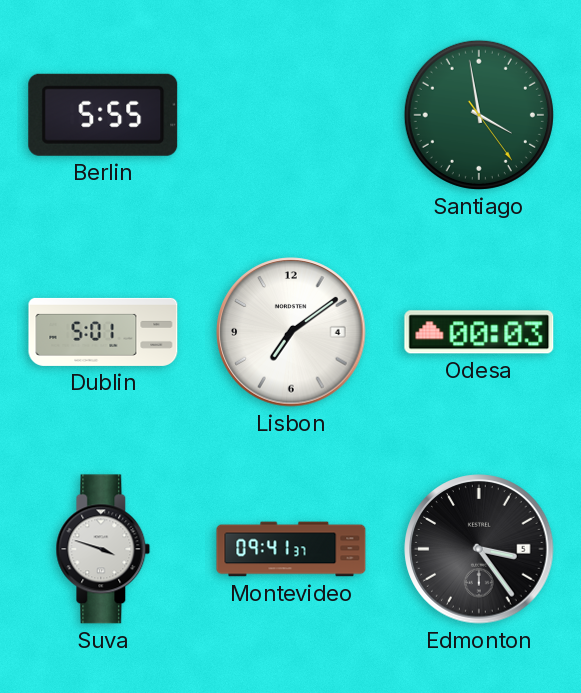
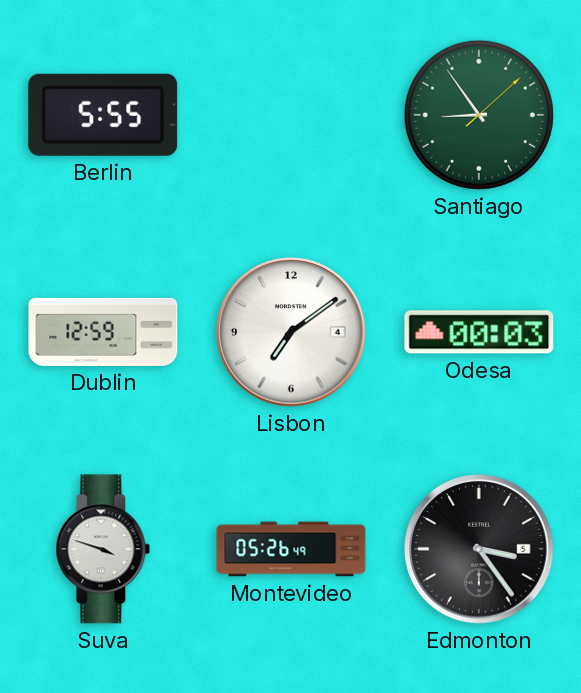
Santiago: 3:58 -> 8:54 (479, 115)
Dublin: 5:01 -> 12:59 (103, 332)
Montevideo: 09:41 -> 05:26 (291, 549)
